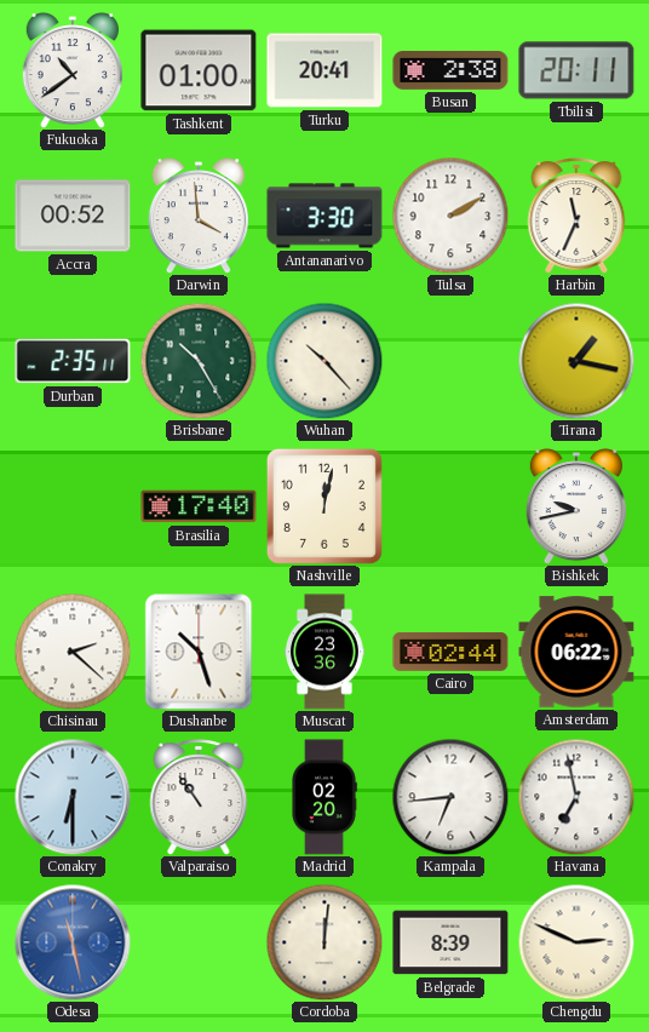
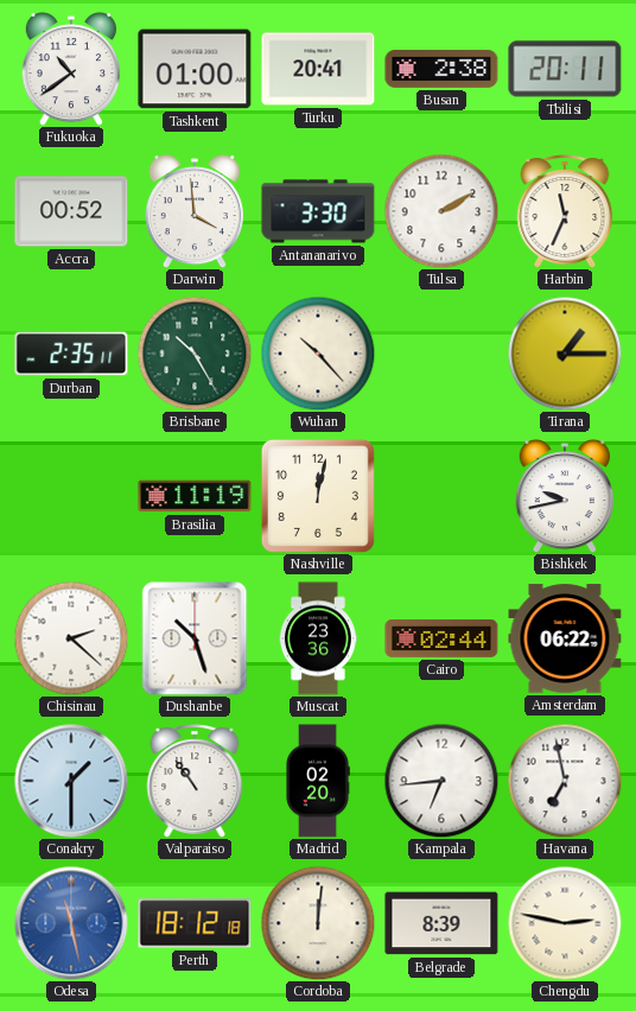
Tirana: 1:17 -> 1:15 (565, 354)
Brasilia: 17:40 -> 11:19 (195, 496)
Conakry: 6:30 -> 1:30 (71, 781)
Perth: none -> 18:12 (195, 923)
Chengdu: 2:49 -> 2:47 (565, 923)
